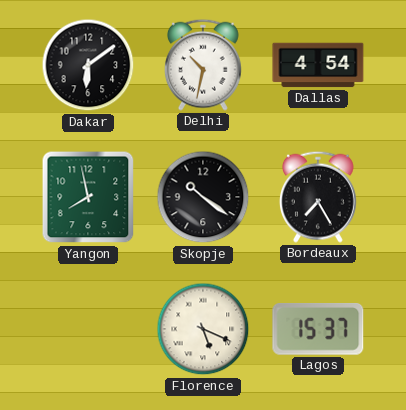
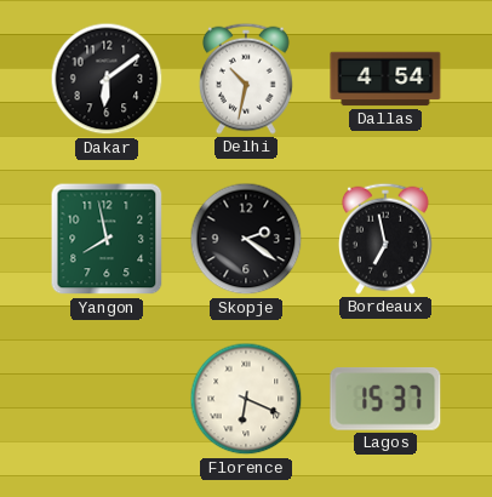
Skopje: 10:21 -> 2:21 (246, 239)
Bordeaux: 7:25 -> 6:58 (385, 239)
Florence: 5:19 -> 6:19 (246, 399)
